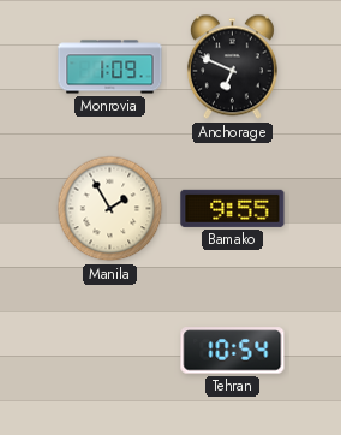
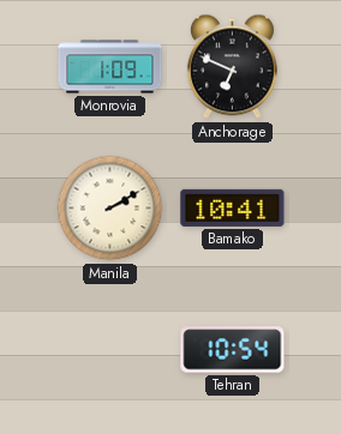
Manila: 1:55 -> 2:10 (110, 209)
Bamako: 9:55 -> 10:41 (233, 207)
